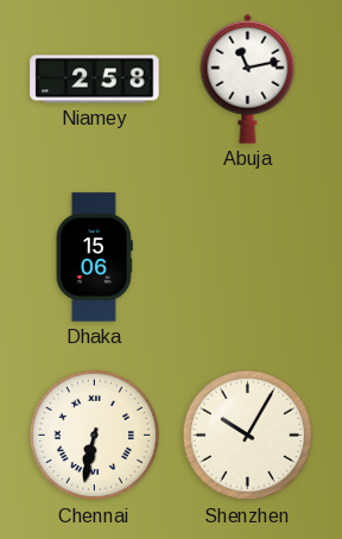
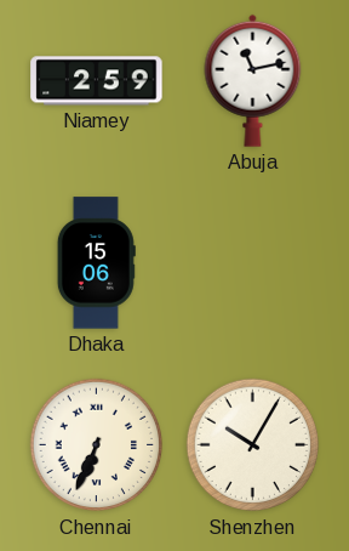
Niamey: 2:58 -> 2:59 (97, 81)
Chennai: 6:32 -> 6:34 (97, 445)
